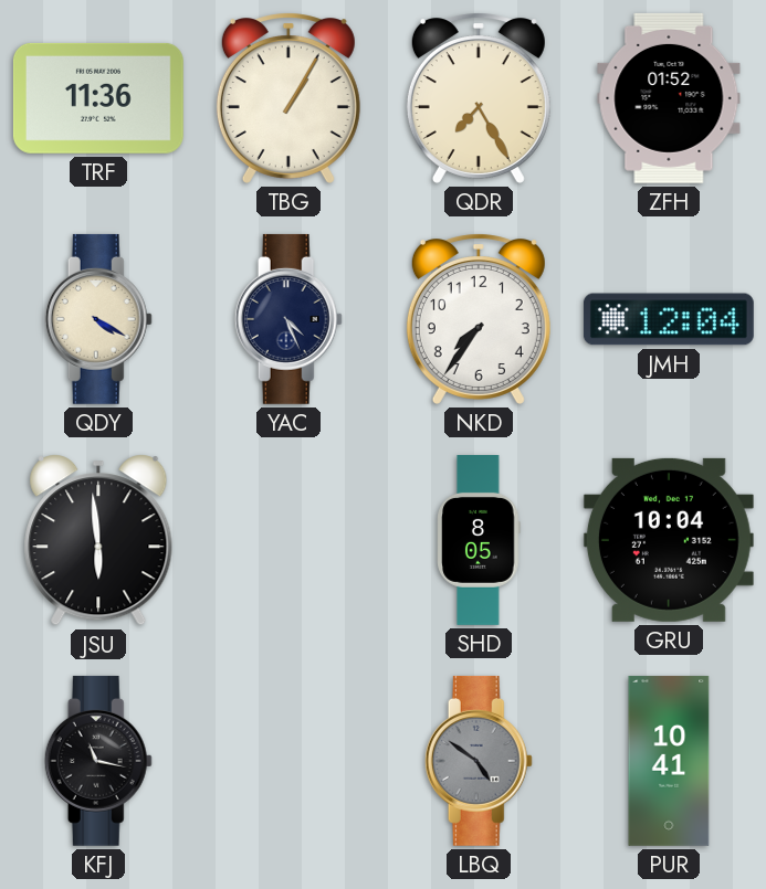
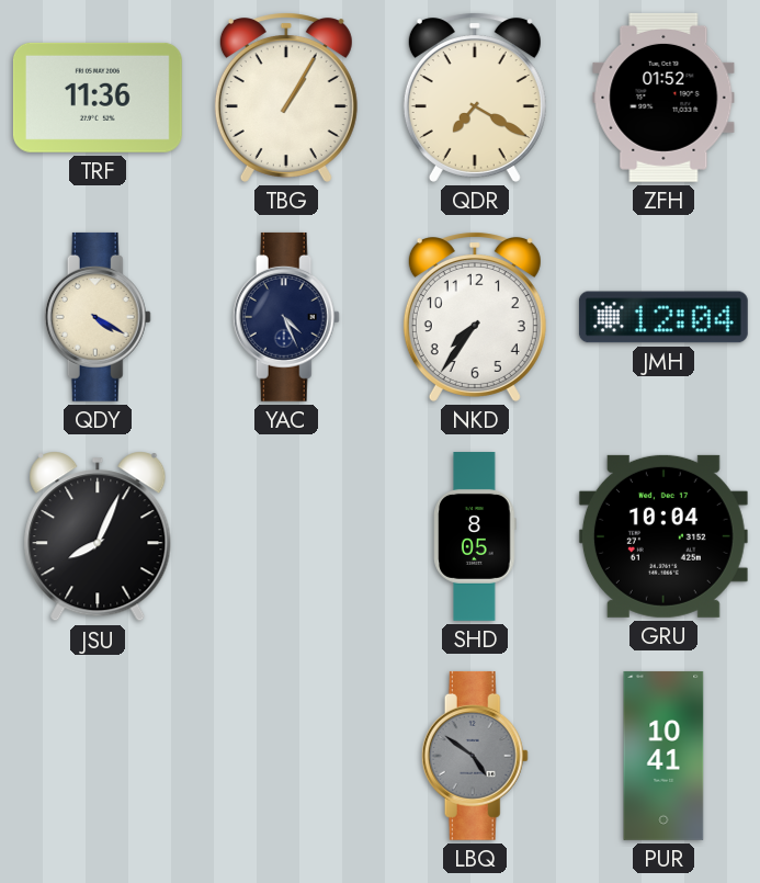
QDR: 7:25 -> 7:20 (475, 98)
JSU: 5:59 -> 8:04 (98, 536)
KFJ: 11:17 -> none (98, 761)
